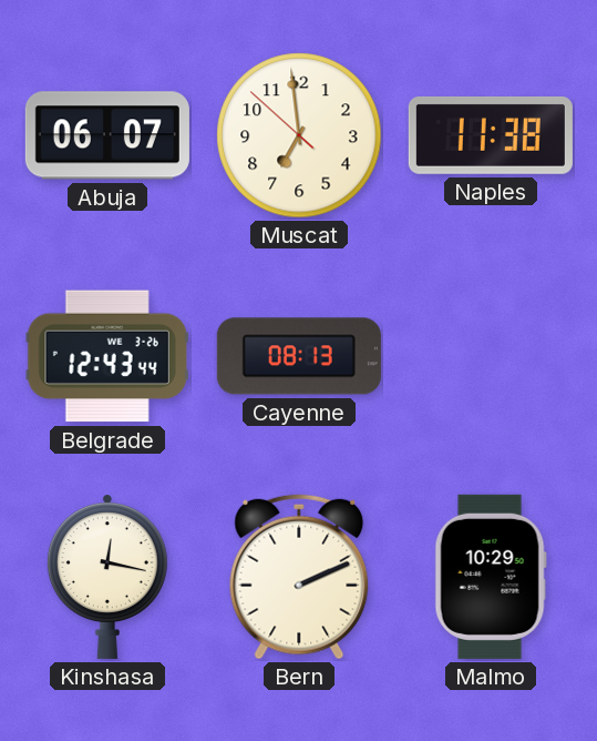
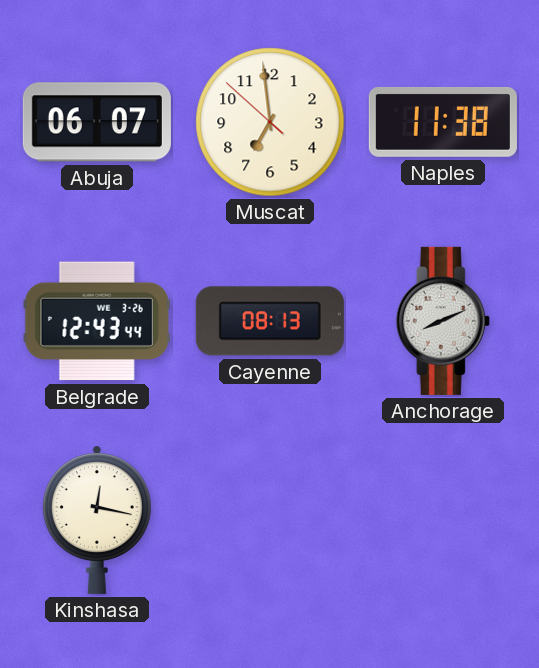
Anchorage: none -> 8:11 (443, 321)
Bern: 2:11 -> none (299, 577)
Malmo: 10:29 -> none (491, 577)
